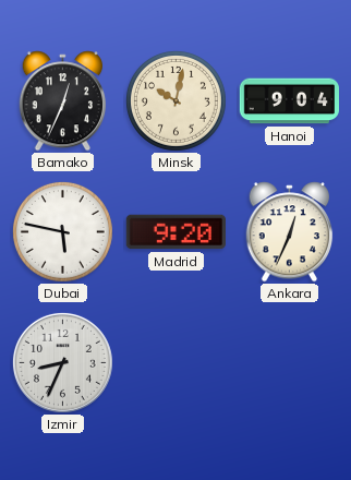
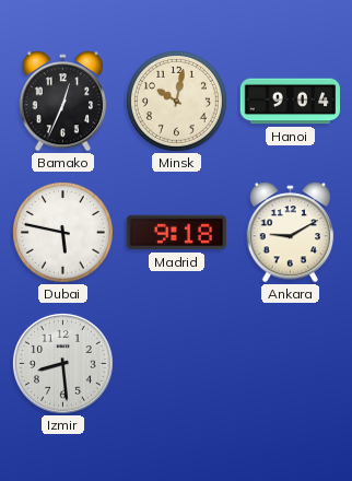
Madrid: 9:20 -> 9:18 (176, 233)
Ankara: 12:34 -> 9:10 (291, 233)
Izmir: 8:34 -> 8:29 (62, 363)
